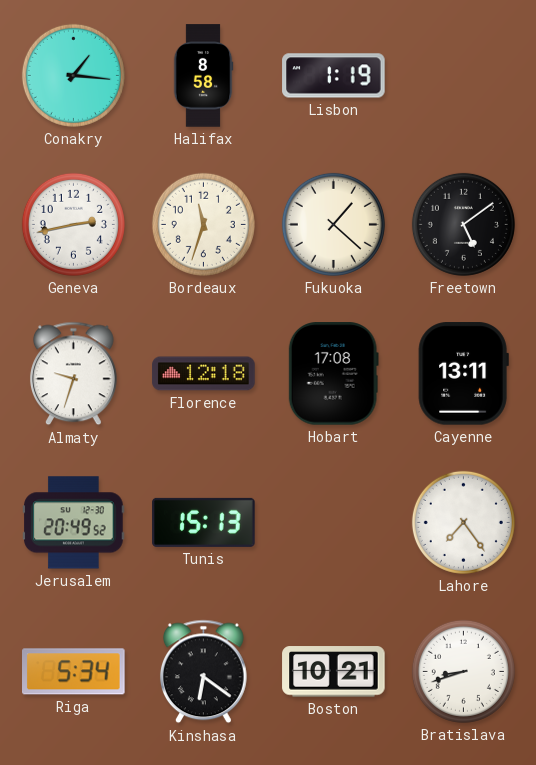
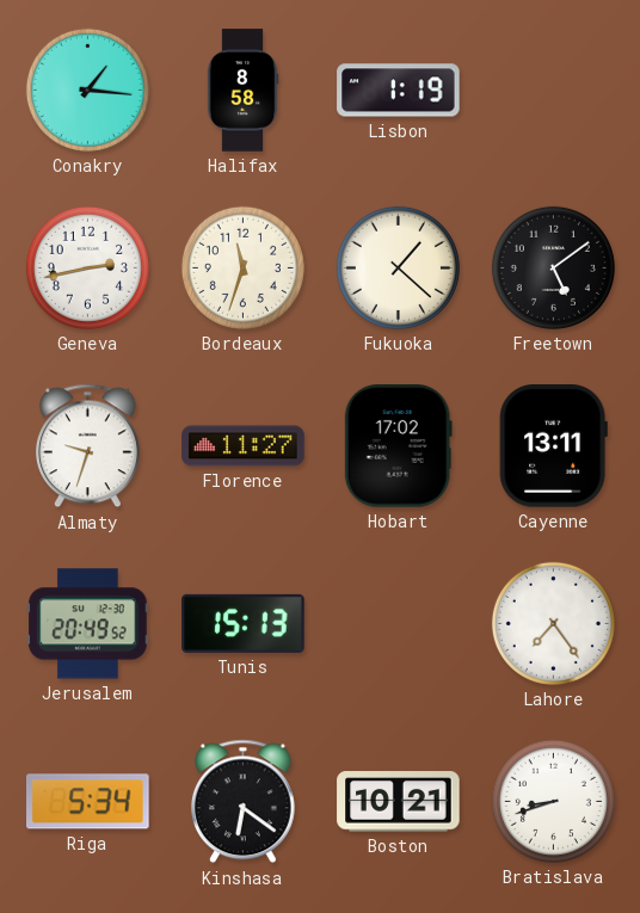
Florence: 12:18 -> 11:27 (244, 446)
Hobart: 17:08 -> 17:02 (398, 446)
